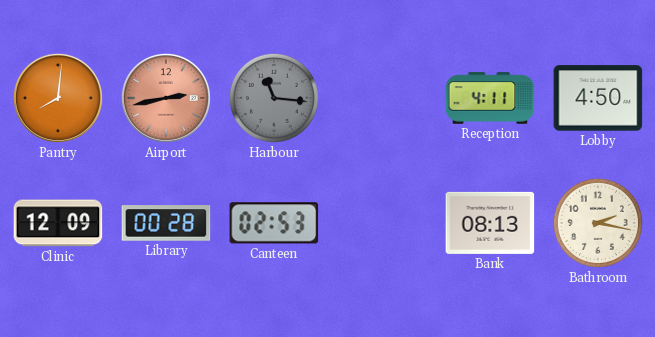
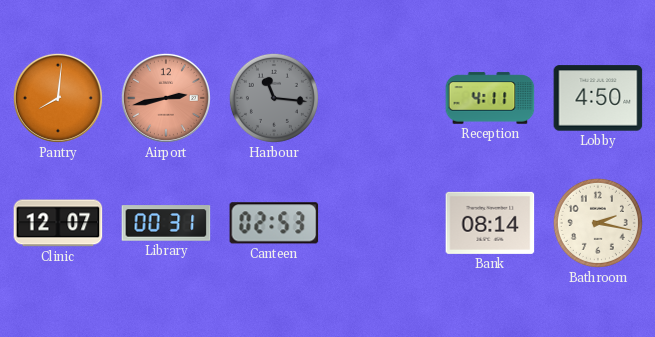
Clinic: 12:09 -> 12:07 (58, 223)
Library: 00:28 -> 00:31 (166, 223)
Bank: 08:13 -> 08:14 (490, 223)
